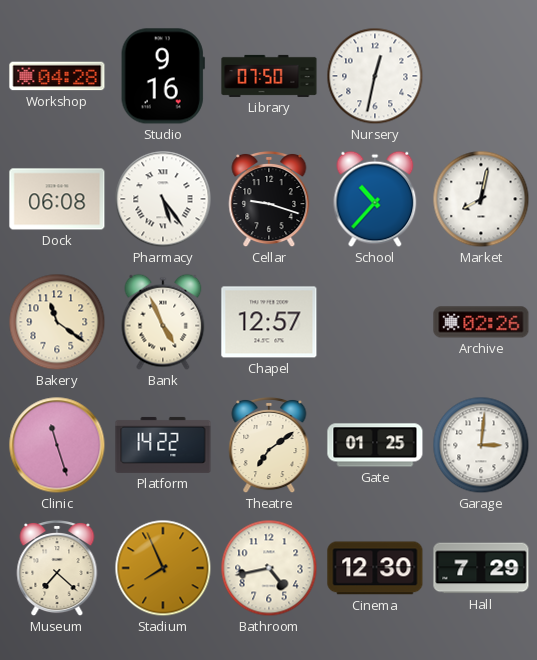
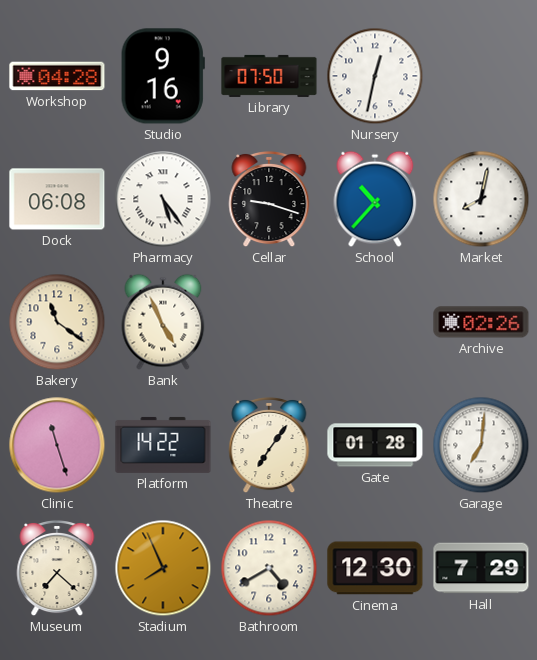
Chapel: 12:57 -> none (269, 322)
Theatre: 7:09 -> 7:06 (269, 445)
Gate: 01:25 -> 01:28 (375, 445)
Garage: 3:01 -> 7:01 (481, 445)
Bathroom: 4:43 -> 4:40 (269, 568)
